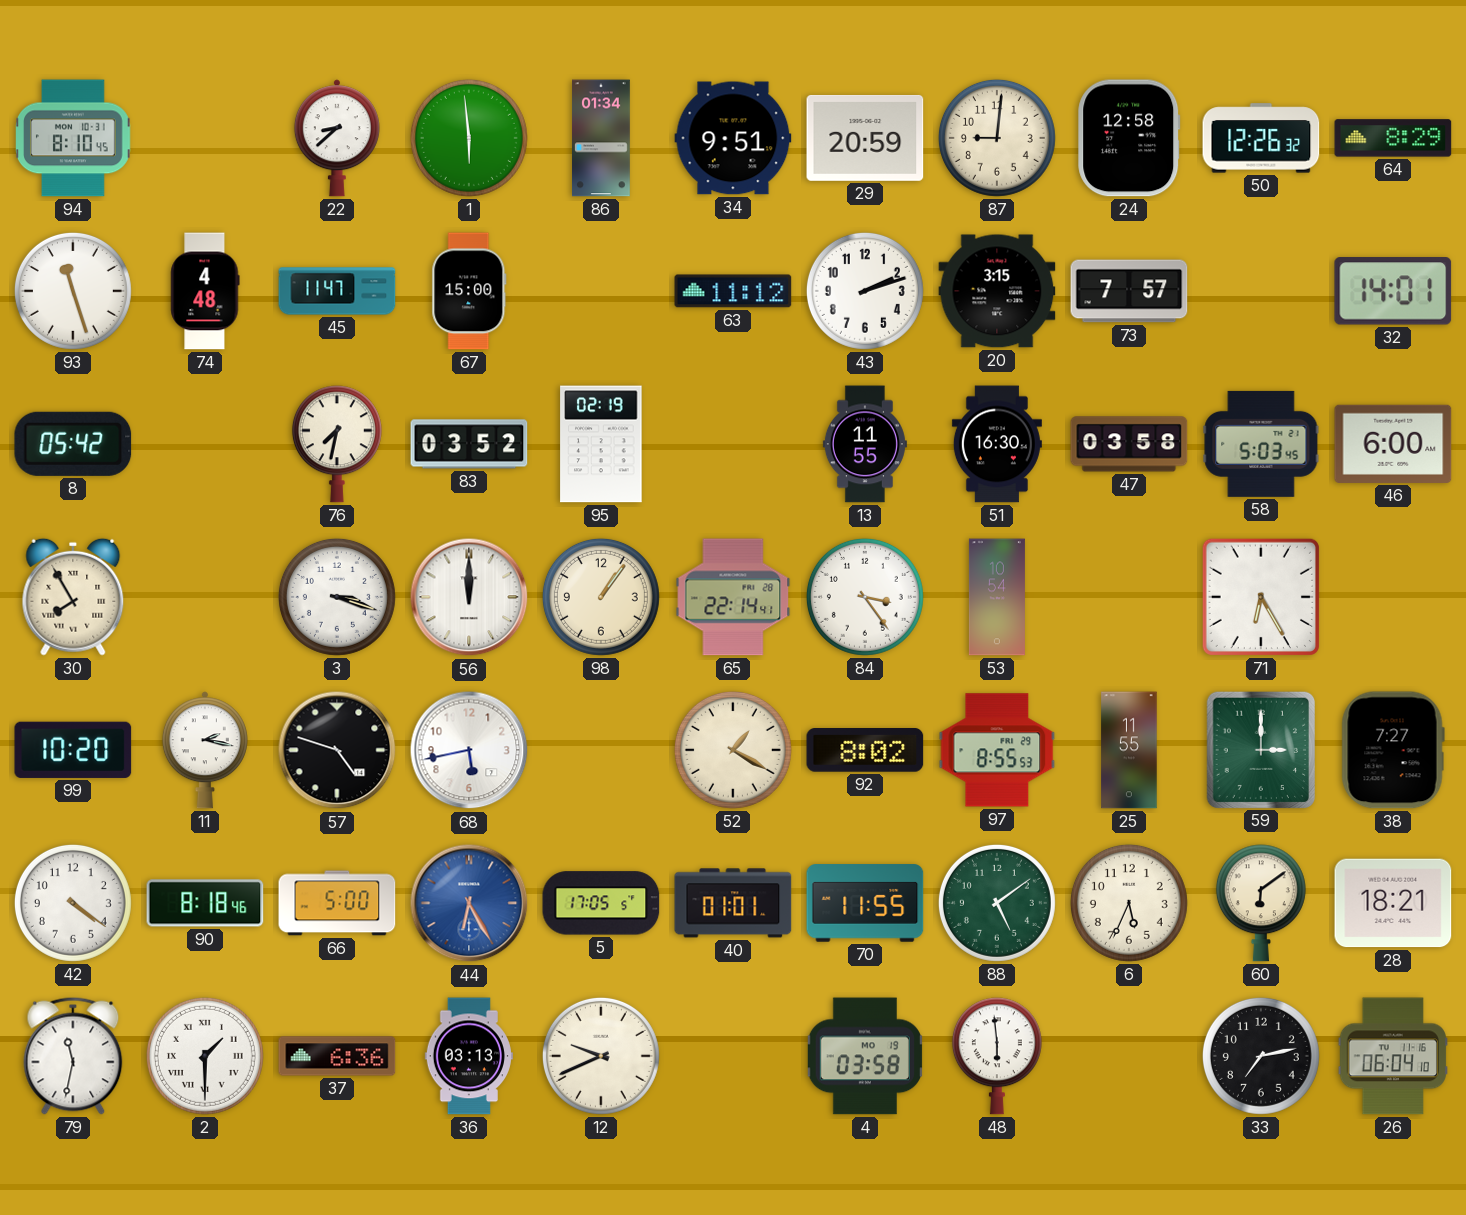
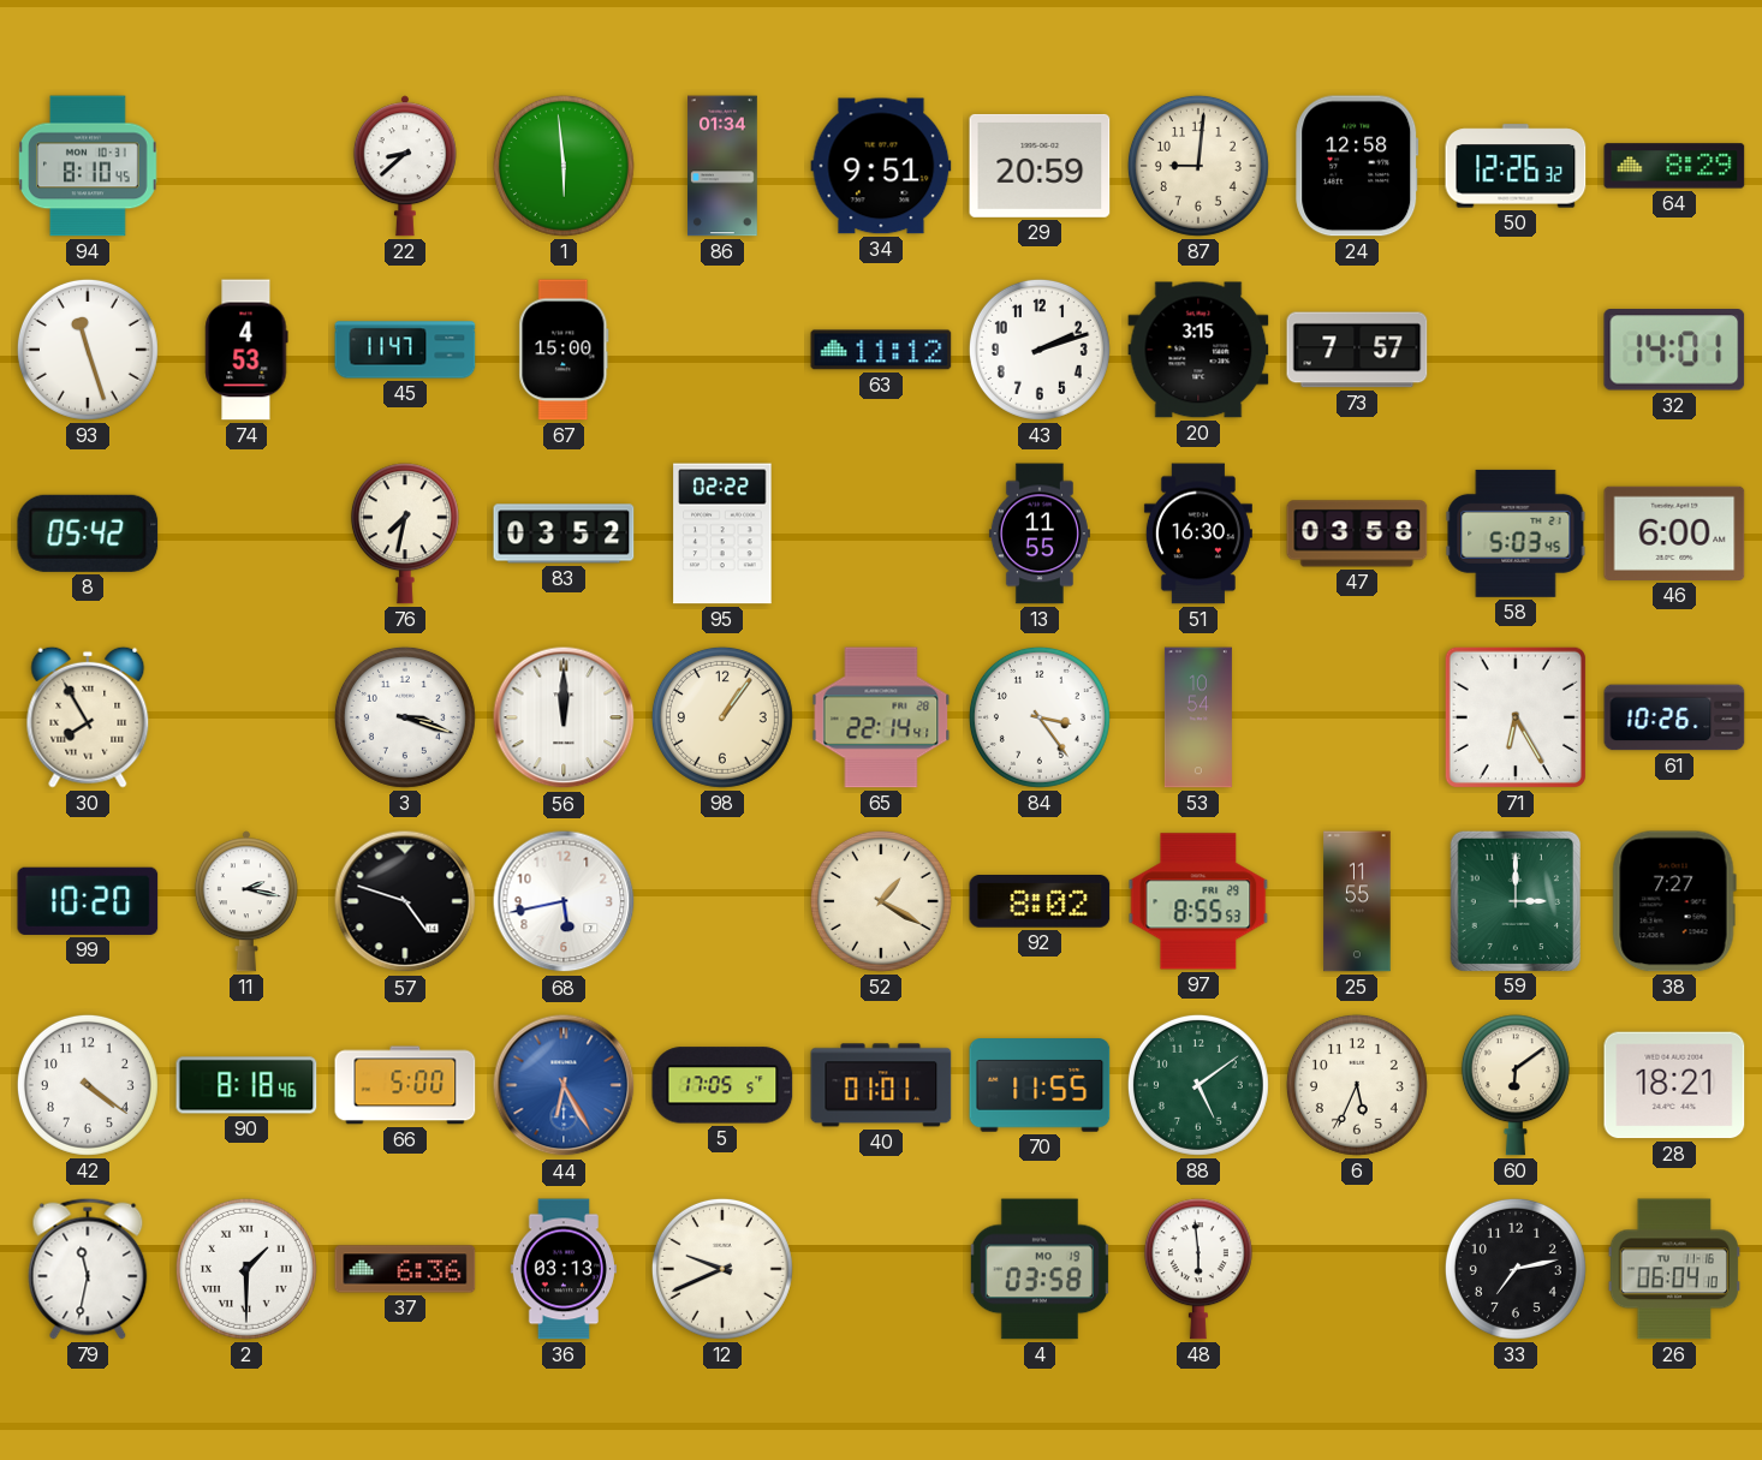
74: 4:48 -> 4:53 (246, 350)
95: 02:19 -> 02:22 (722, 534)
61: none -> 10:26 (1674, 717)
